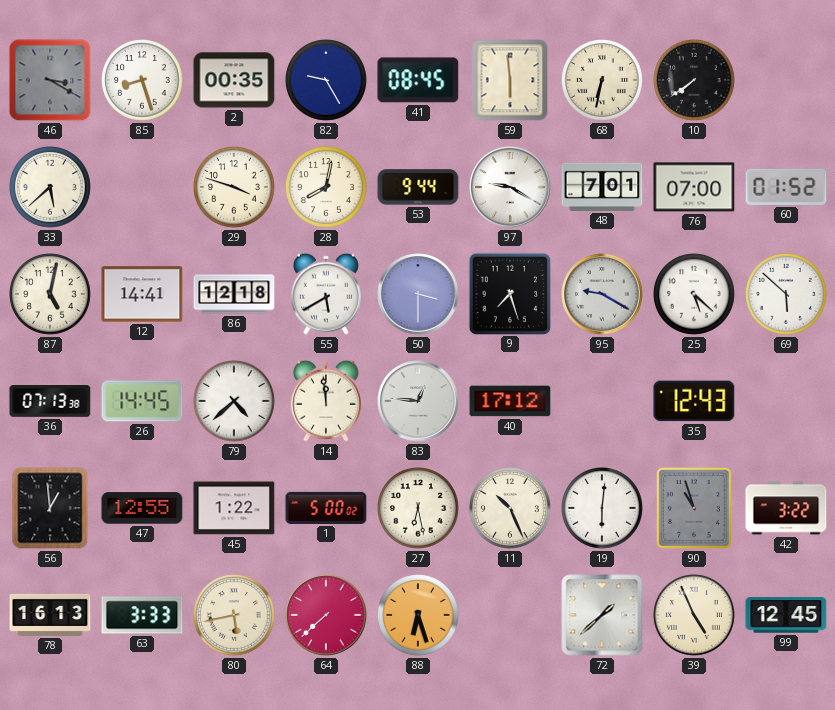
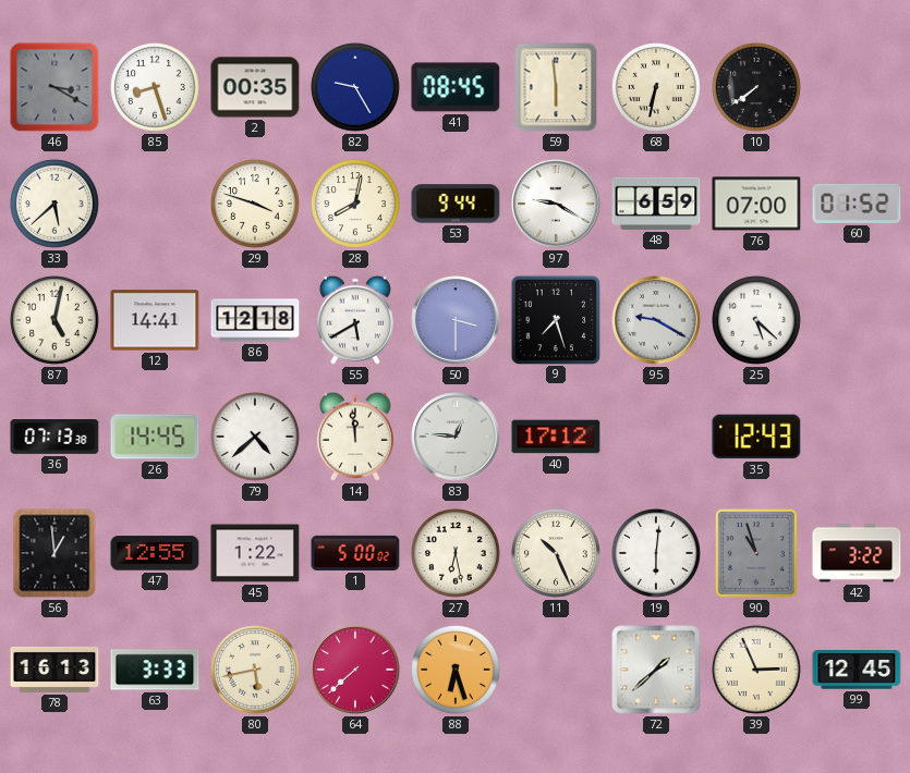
48: 7:01 -> 6:59 (656, 204)
69: 5:52 -> none (787, 295)
39: 4:56 -> 2:56 (757, 671)
